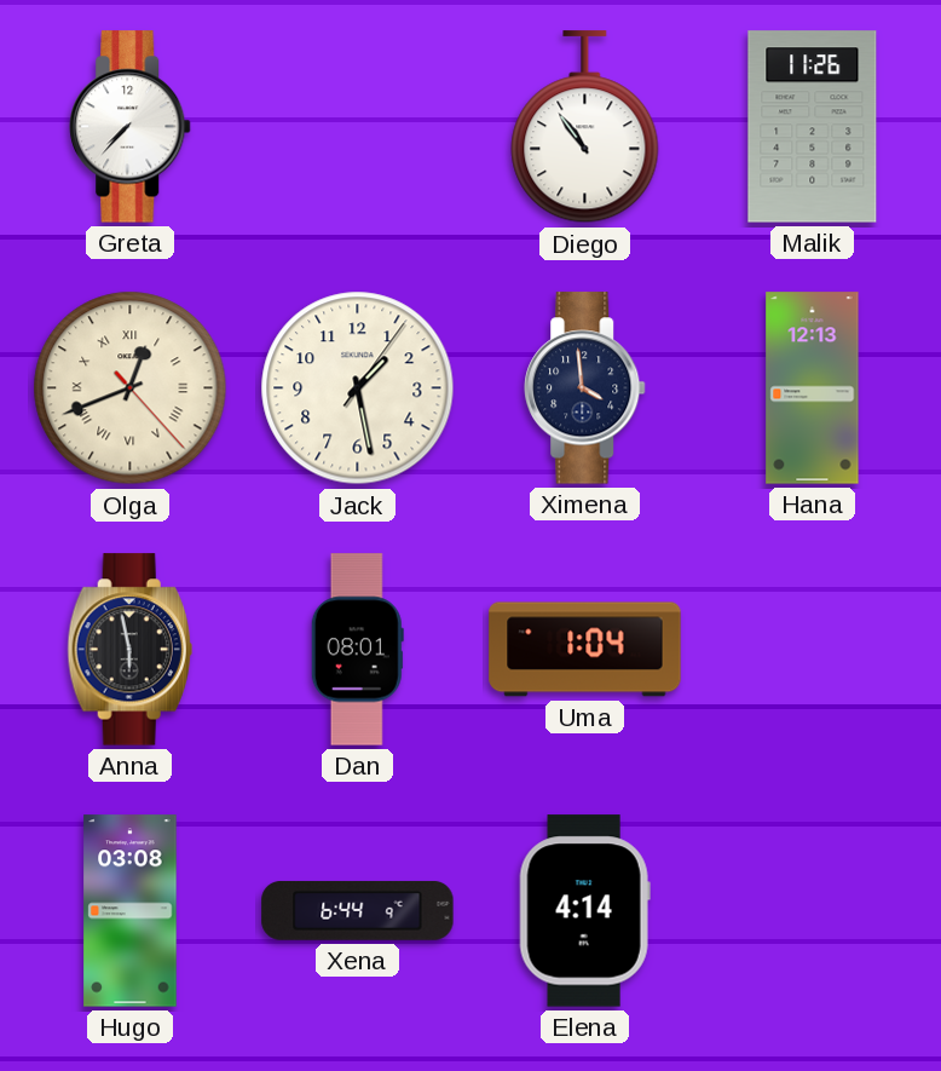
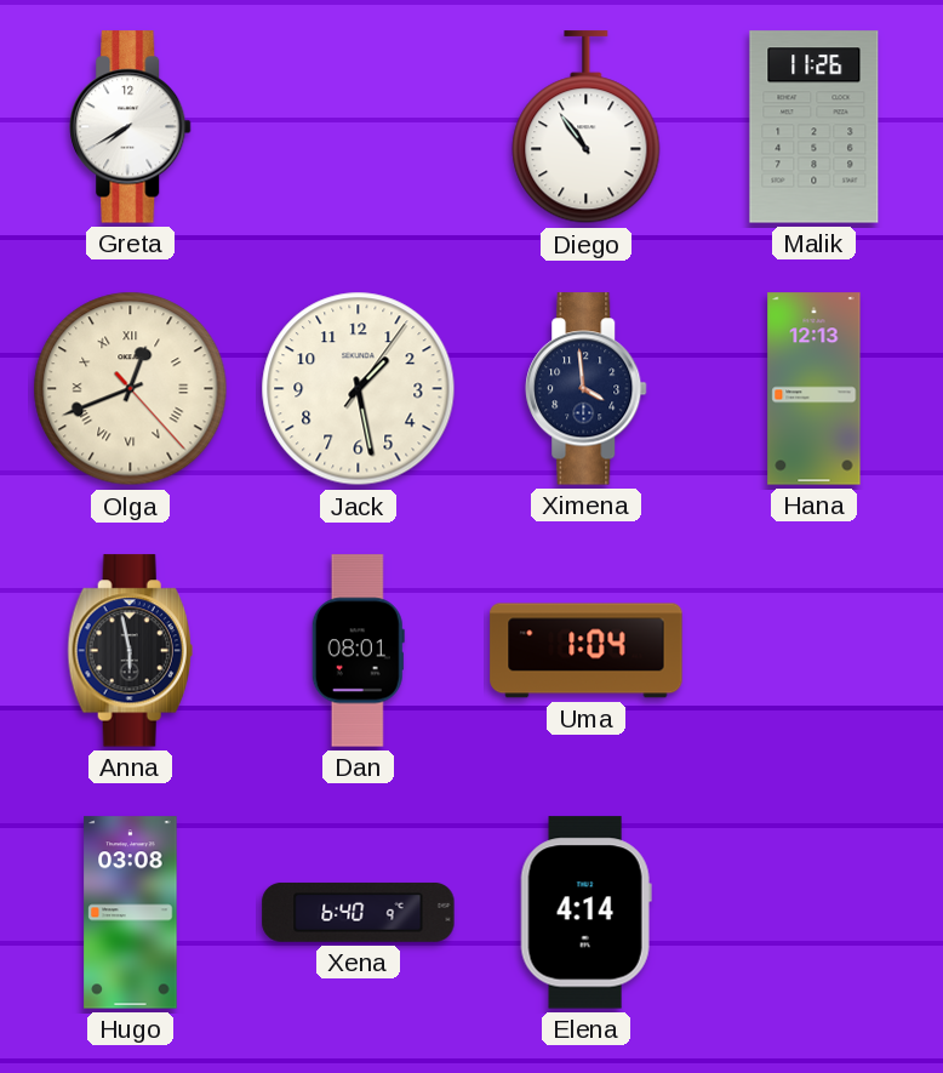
Greta: 7:37 -> 7:40 (131, 127)
Xena: 6:44 -> 6:40 (359, 912)
